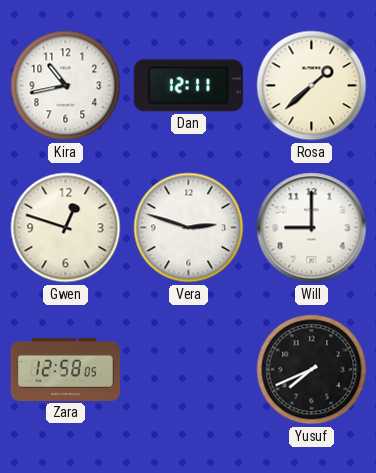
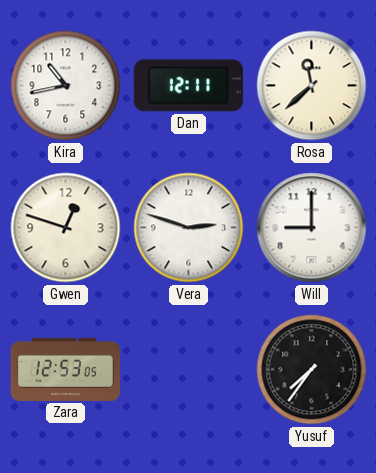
Rosa: 1:38 -> 11:38 (312, 86)
Zara: 12:58 -> 12:53 (65, 369)
Yusuf: 7:41 -> 7:36 (312, 370)
